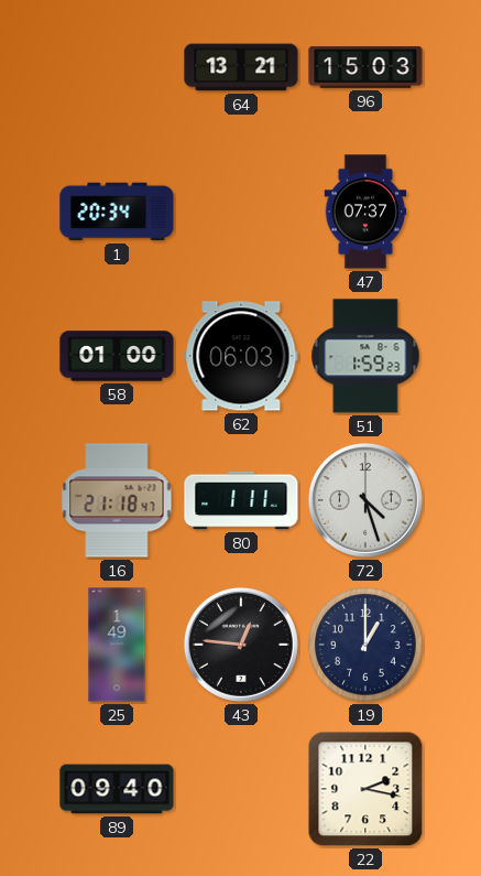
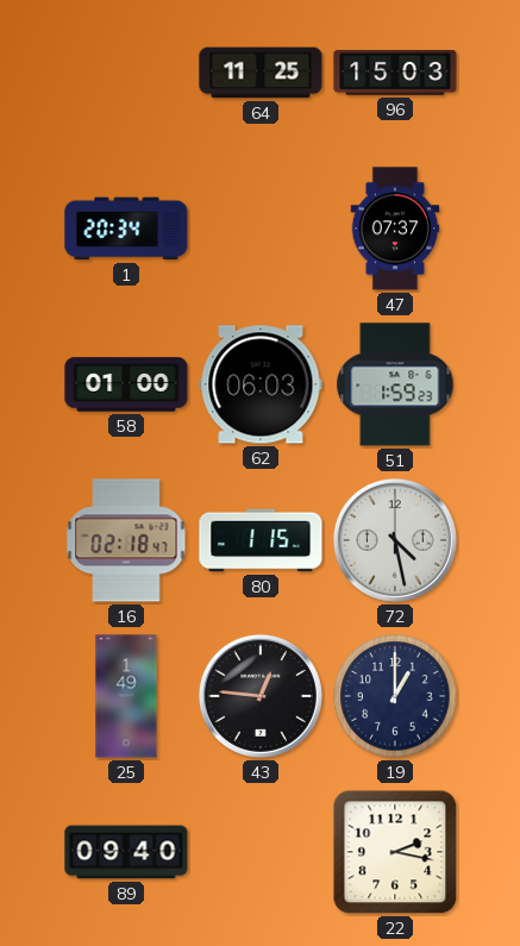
64: 13:21 -> 11:25 (261, 73)
16: 21:18 -> 02:18 (126, 540)
80: 1:11 -> 1:15 (261, 540)
72: 4:27 -> 4:28 (395, 540)
